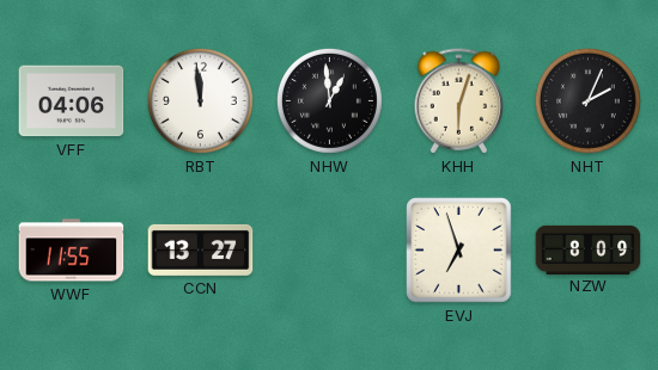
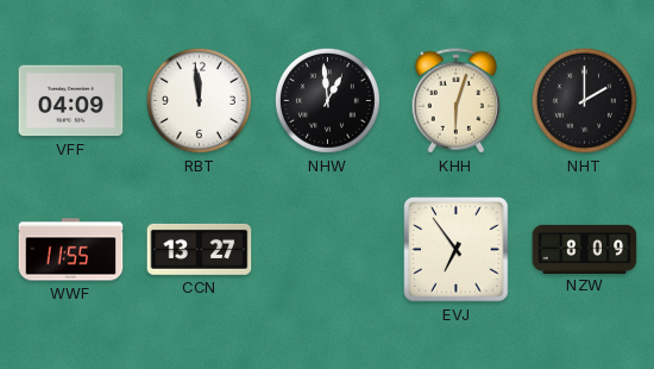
VFF: 04:06 -> 04:09 (71, 101)
NHT: 2:04 -> 2:00 (584, 100)
EVJ: 6:57 -> 6:54 (457, 250)
